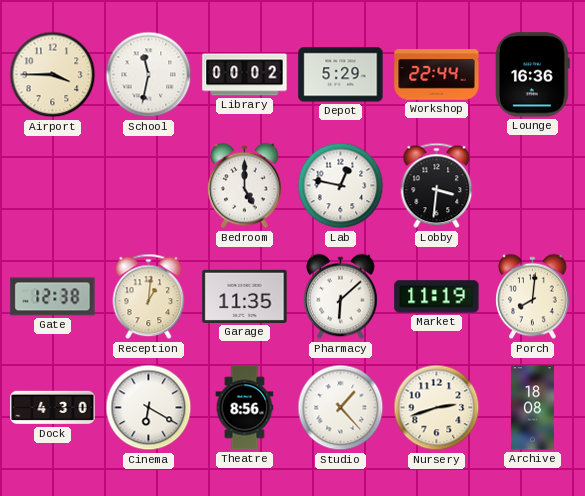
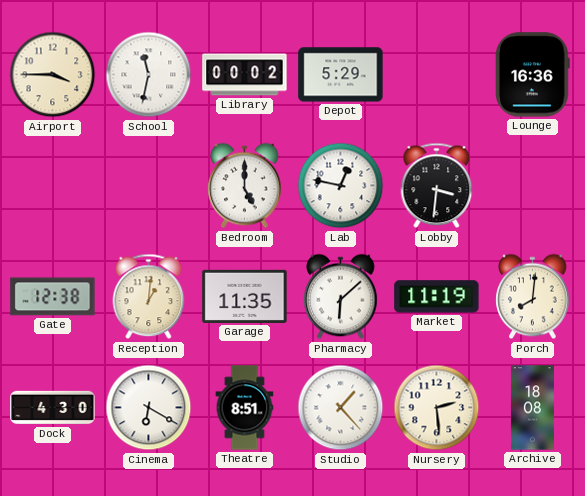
Workshop: 22:44 -> none (437, 75)
Theatre: 8:56 -> 8:51 (245, 408)
Nursery: 2:42 -> 2:29 (437, 408)
